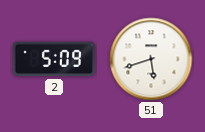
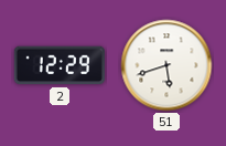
2: 5:09 -> 12:29 (60, 65)
